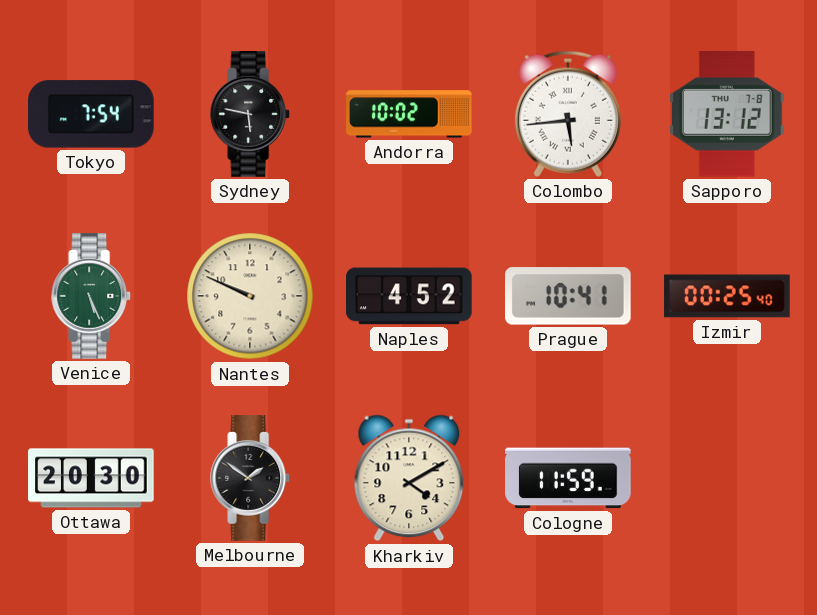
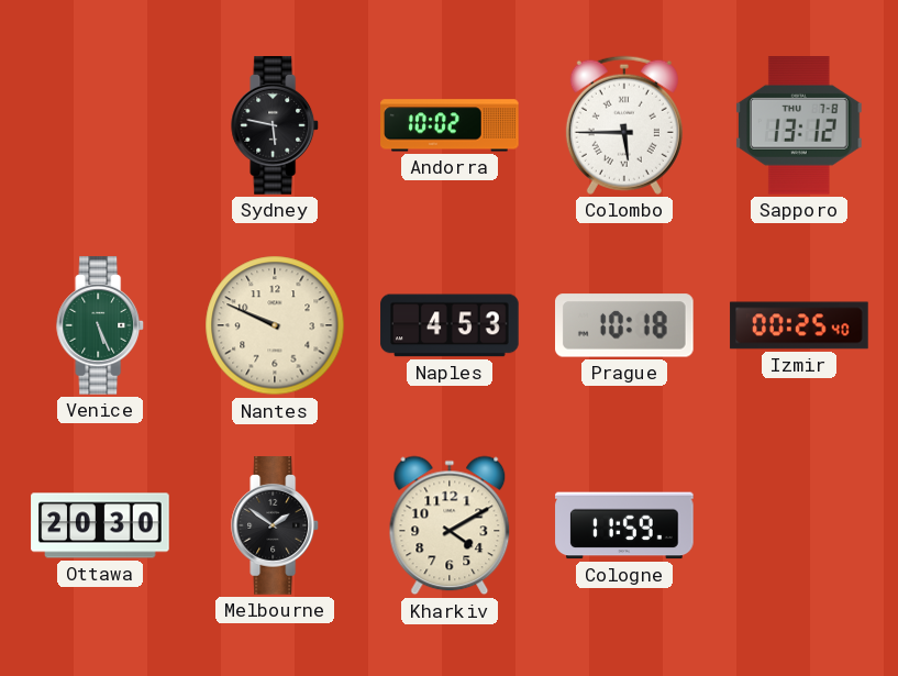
Tokyo: 7:54 -> none (91, 114)
Colombo: 5:44 -> 5:45 (624, 125)
Naples: 4:52 -> 4:53 (450, 325)
Prague: 10:41 -> 10:18 (625, 325)
